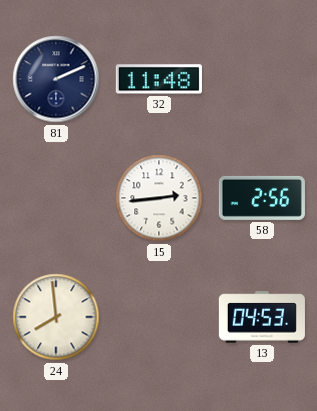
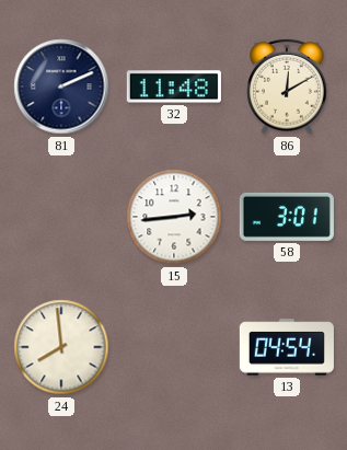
86: none -> 12:10 (288, 86)
58: 2:56 -> 3:01 (287, 217)
13: 04:53 -> 04:54 (287, 347)
